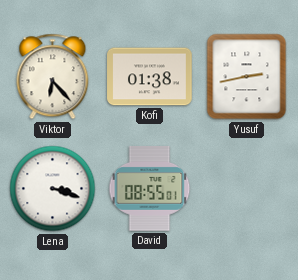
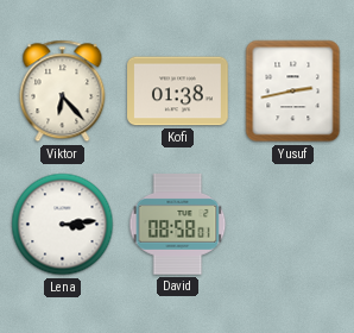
Lena: 3:18 -> 3:14 (63, 225)
David: 08:55 -> 08:58 (178, 225)
